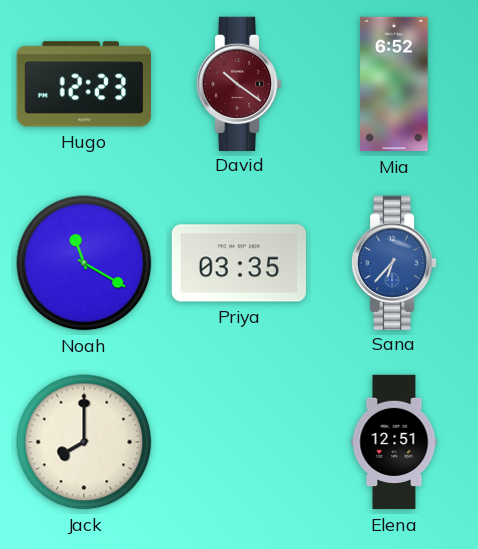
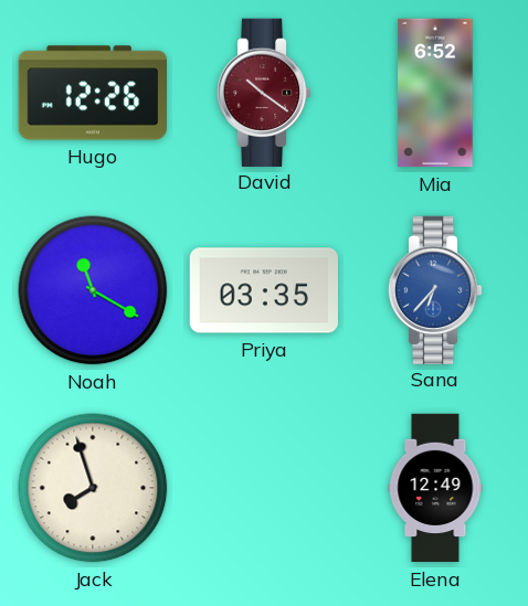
Hugo: 12:23 -> 12:26 (92, 93)
Jack: 8:00 -> 7:57 (93, 488)
Elena: 12:51 -> 12:49 (435, 488)
